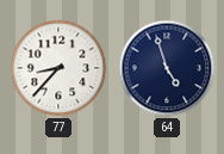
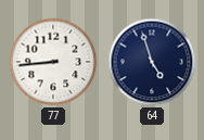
77: 8:37 -> 8:44 (53, 62)
